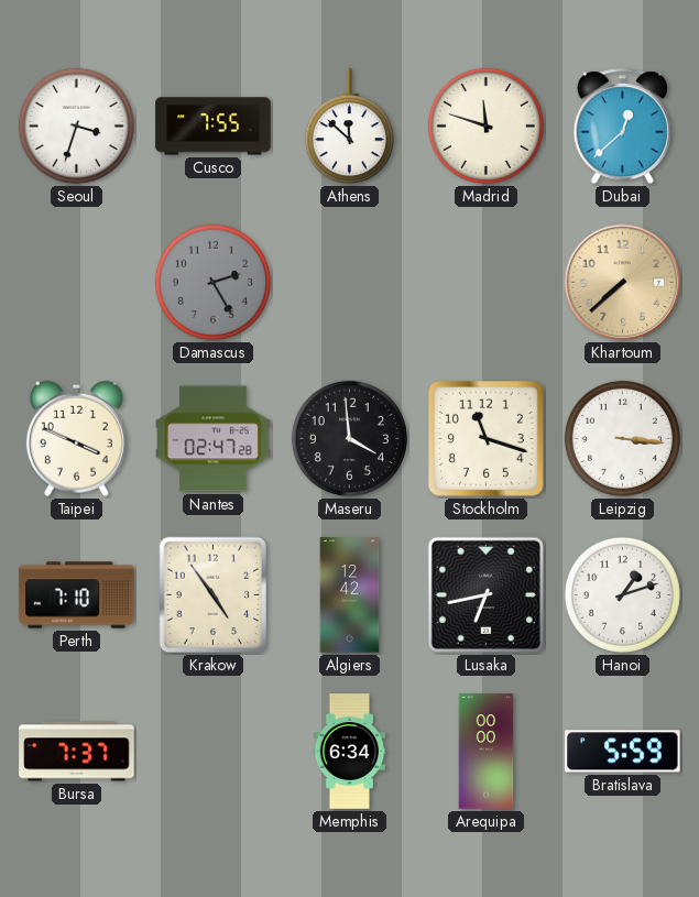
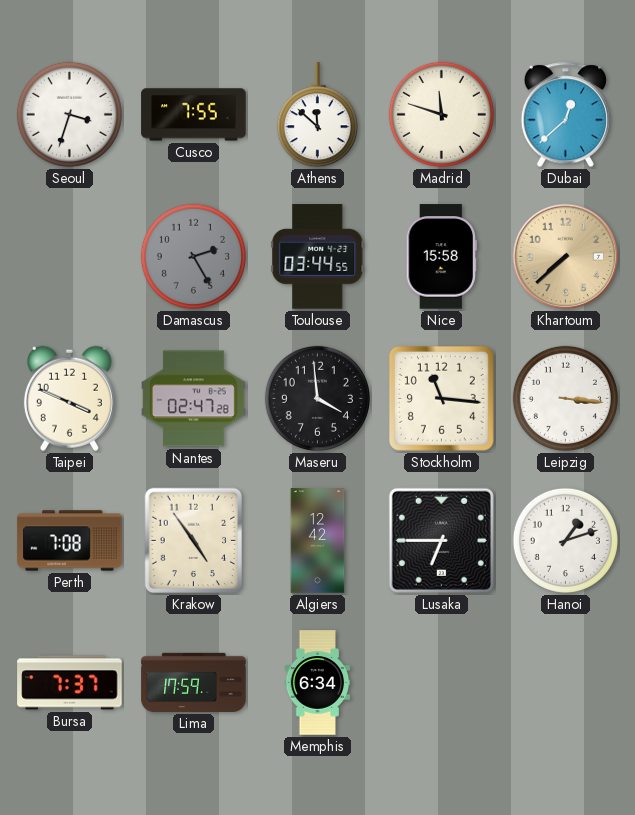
Toulouse: none -> 03:44 (318, 257)
Nice: none -> 15:58 (441, 257)
Stockholm: 11:18 -> 11:16 (441, 398)
Perth: 7:10 -> 7:08 (70, 541)
Lusaka: 6:43 -> 6:45 (441, 540)
Lima: none -> 17:59 (194, 682)
Arequipa: 00:00 -> none (487, 752)
Bratislava: 5:59 -> none (623, 752)
